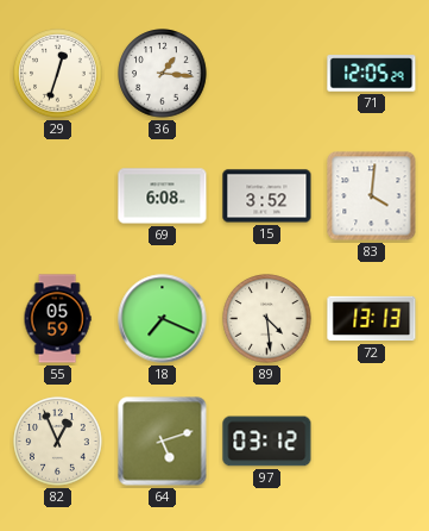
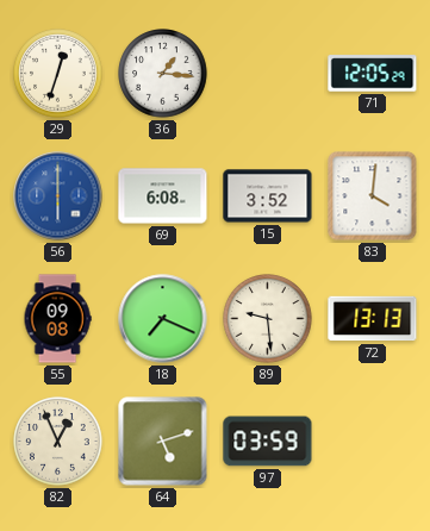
56: none -> 6:00 (58, 196)
55: 05:59 -> 09:08 (57, 319)
89: 4:29 -> 9:29 (268, 319)
97: 03:12 -> 03:59 (268, 442)
